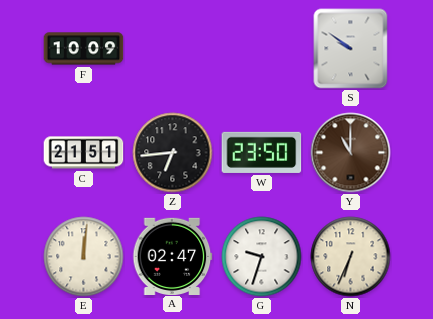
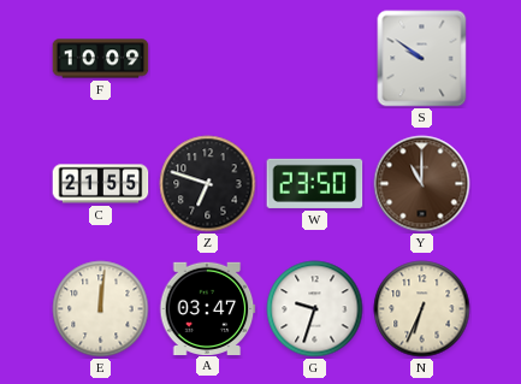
C: 21:51 -> 21:55 (101, 184)
Z: 6:44 -> 6:48 (208, 184)
A: 02:47 -> 03:47 (208, 308)
